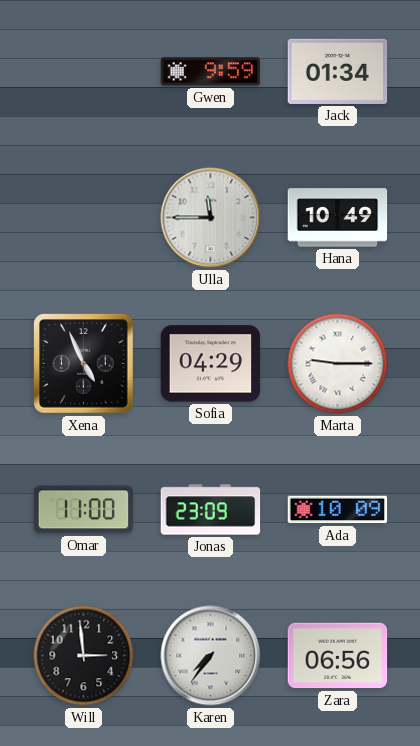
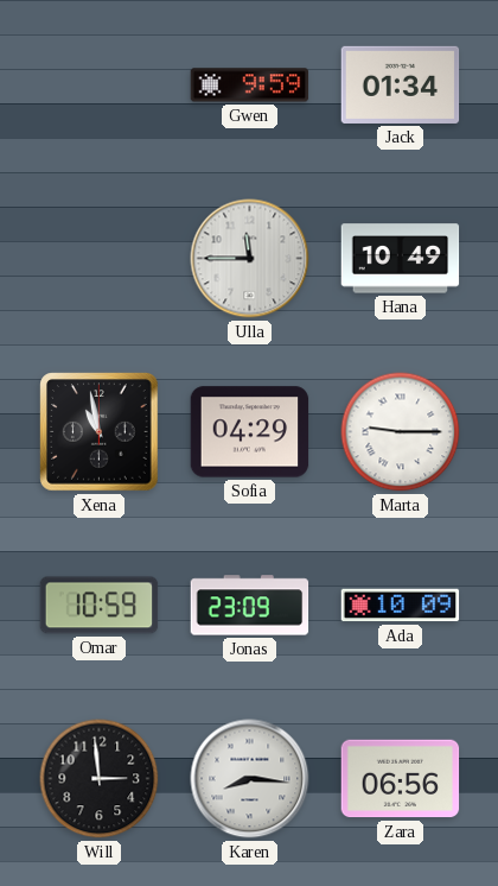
Xena: 4:56 -> 10:58 (100, 432)
Omar: 11:00 -> 10:59 (100, 606)
Karen: 7:36 -> 8:16 (250, 779)
